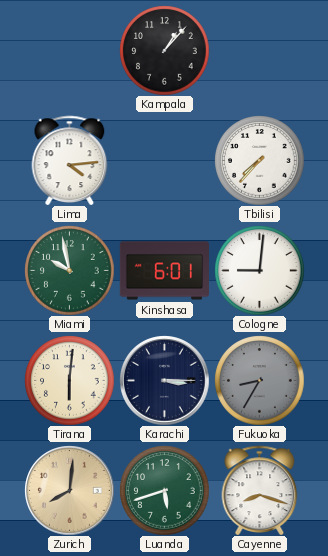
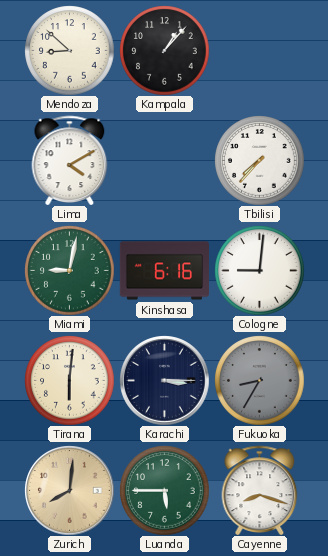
Mendoza: none -> 8:52 (69, 50)
Lima: 4:14 -> 4:10 (70, 160)
Miami: 9:58 -> 9:02 (69, 270)
Kinshasa: 6:01 -> 6:16 (164, 271)
Luanda: 5:42 -> 5:45 (164, 490)
